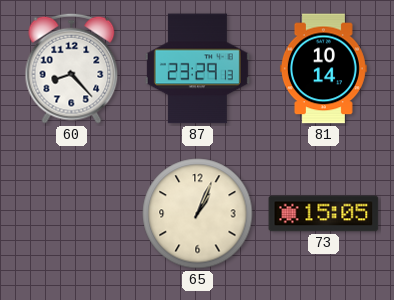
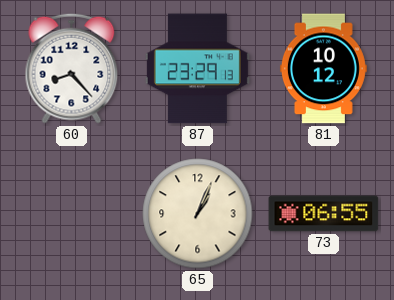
81: 10:14 -> 10:12 (323, 69)
73: 15:05 -> 06:55 (324, 214)
